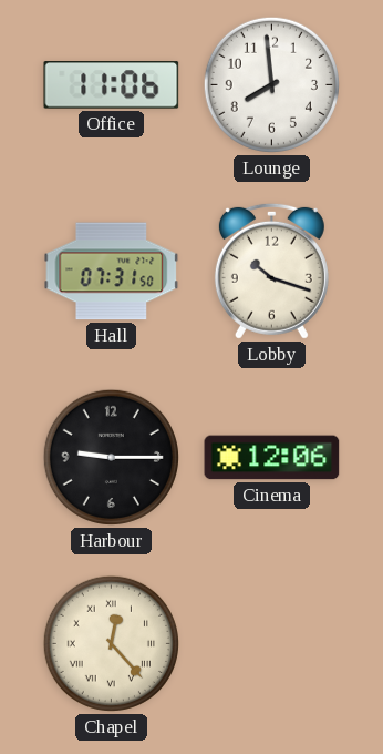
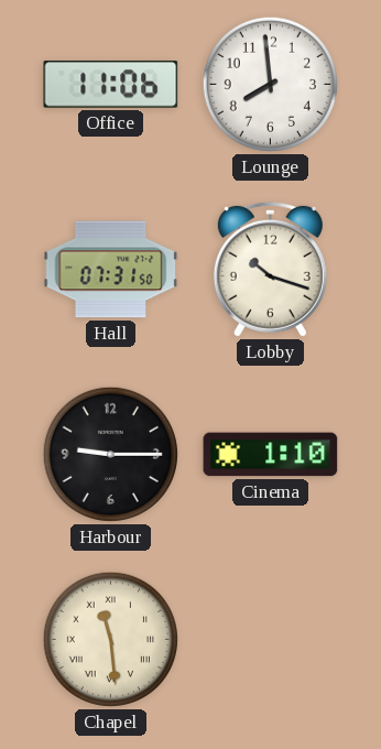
Cinema: 12:06 -> 1:10 (271, 455)
Chapel: 12:23 -> 11:29 (110, 639)
